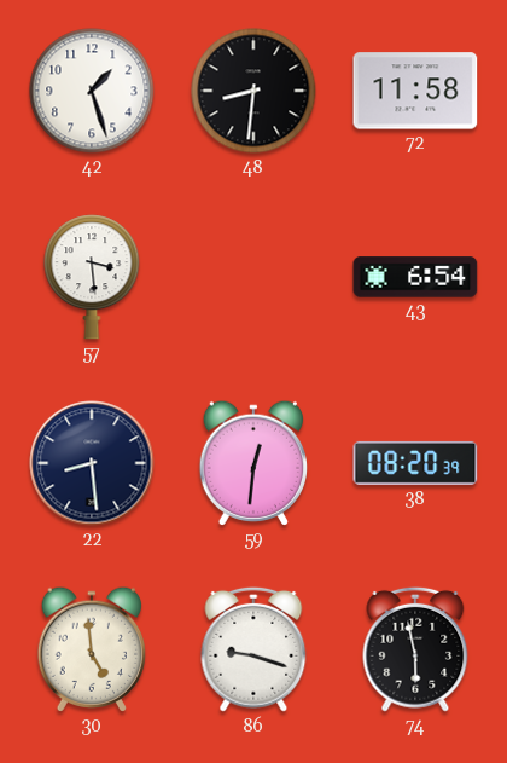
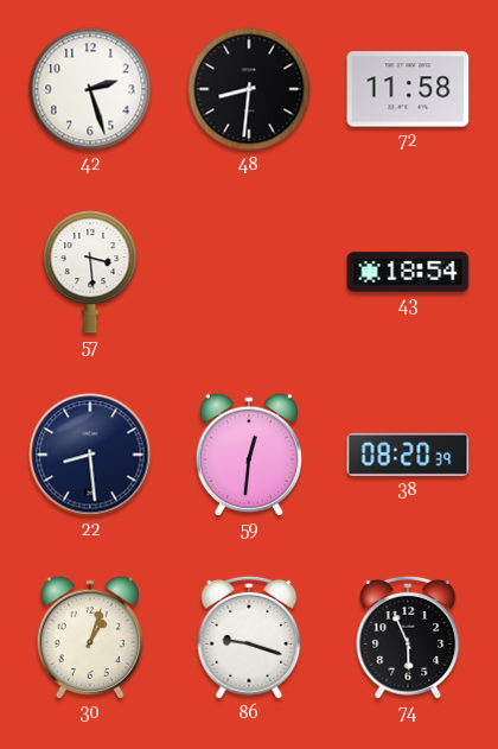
42: 1:27 -> 2:27 (90, 89)
43: 6:54 -> 18:54 (408, 272)
30: 4:59 -> 1:03 (89, 637)
74: 5:58 -> 5:56 (408, 637)
